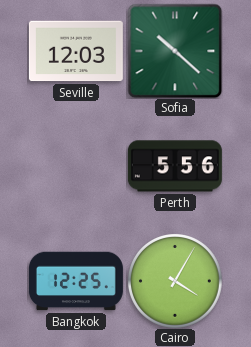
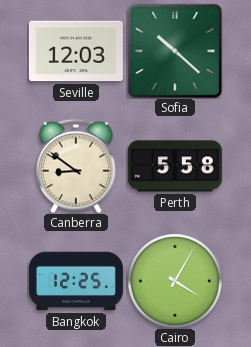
Canberra: none -> 8:51 (77, 166)
Perth: 5:56 -> 5:58 (175, 166)
